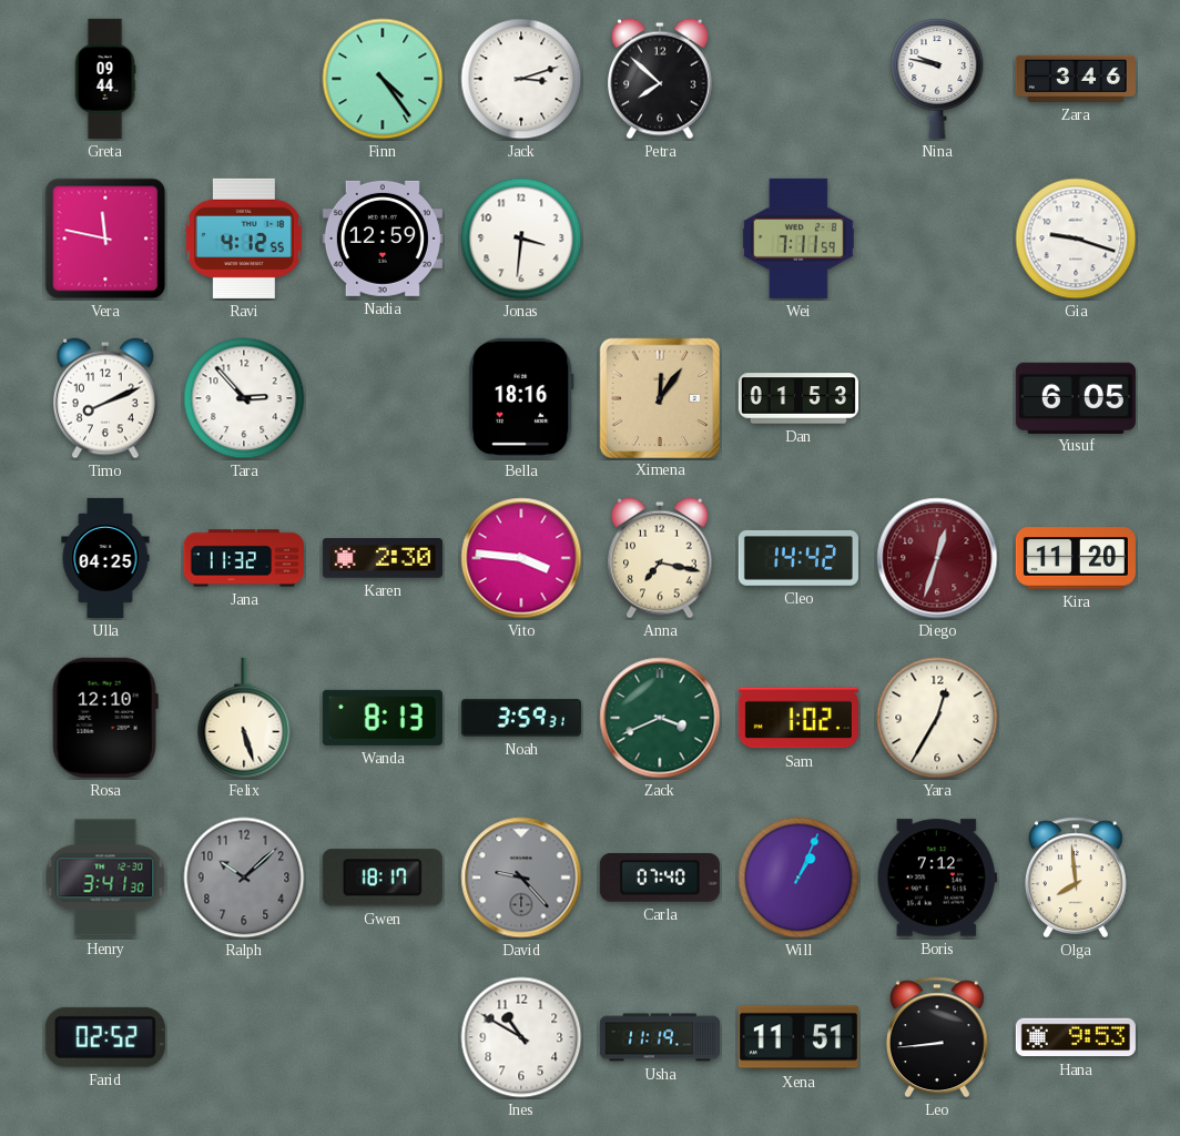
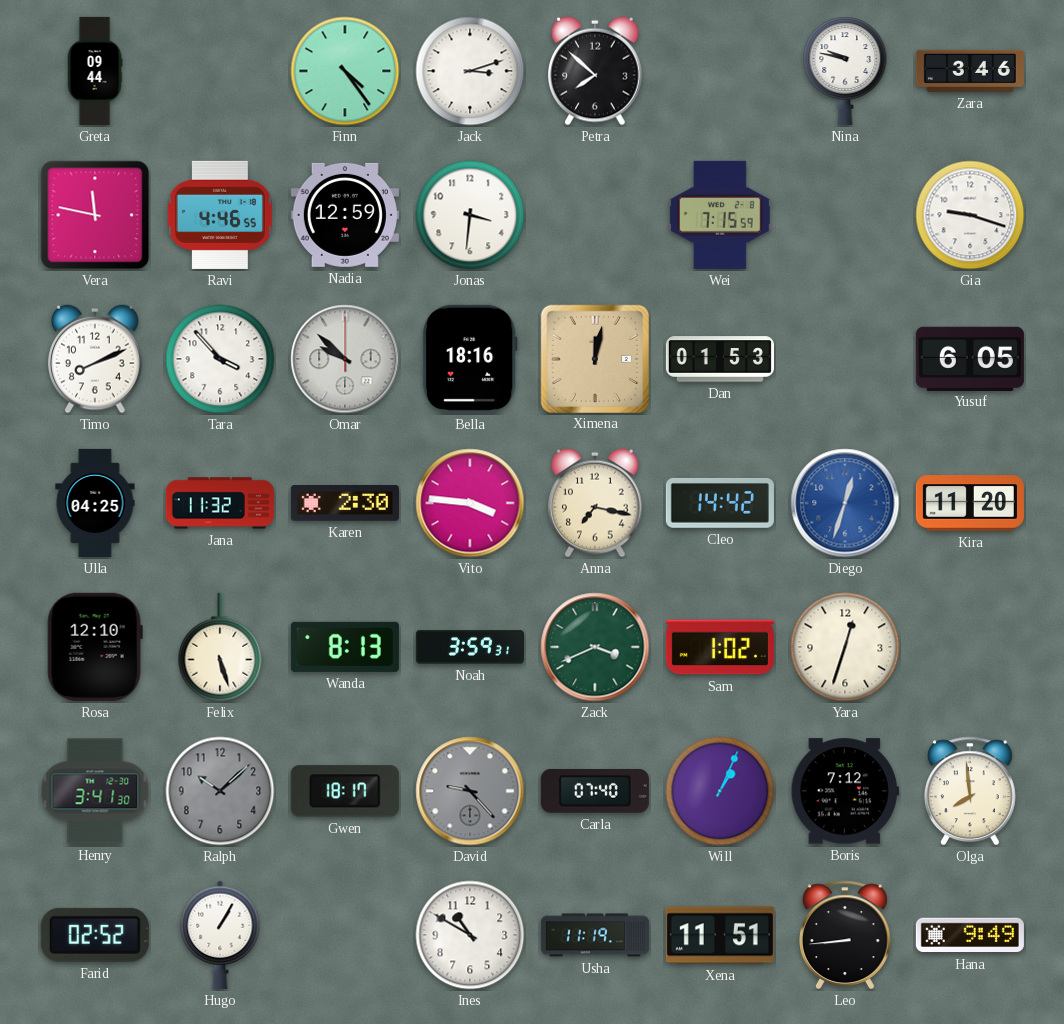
Ravi: 4:12 -> 4:46 (220, 215)
Wei: 7:11 -> 7:15 (720, 215)
Tara: 2:53 -> 3:53 (220, 359)
Omar: none -> 9:52 (345, 359)
Ximena: 12:06 -> 12:02 (594, 358)
Diego dial: burgundy -> blue (845, 503)
Yara: 12:35 -> 12:33 (845, 647)
Hugo: none -> 1:05 (220, 935)
Hana: 9:53 -> 9:49 (970, 935)
